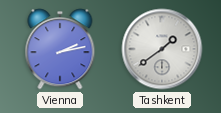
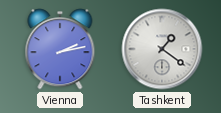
Tashkent: 1:39 -> 1:21 (162, 49)
